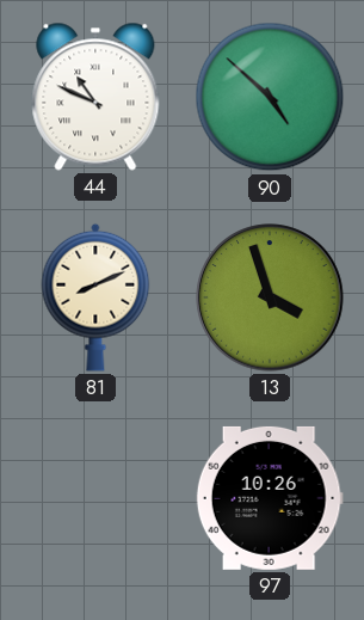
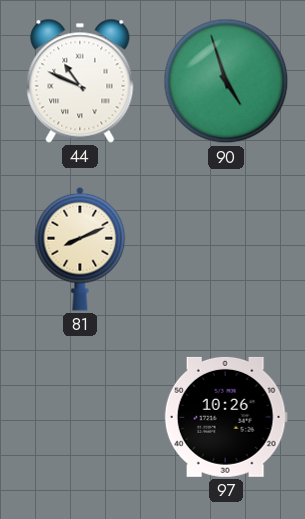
90: 4:52 -> 4:57 (226, 81)
13: 3:57 -> none (270, 297)
